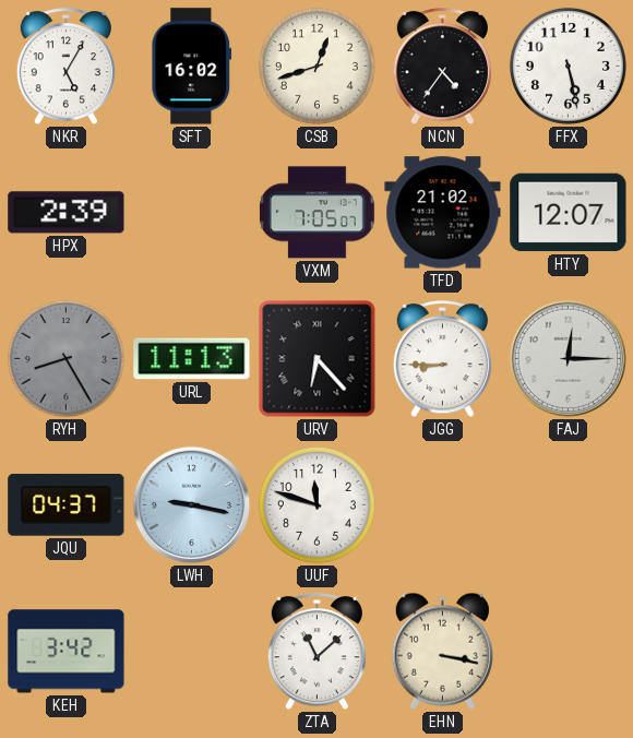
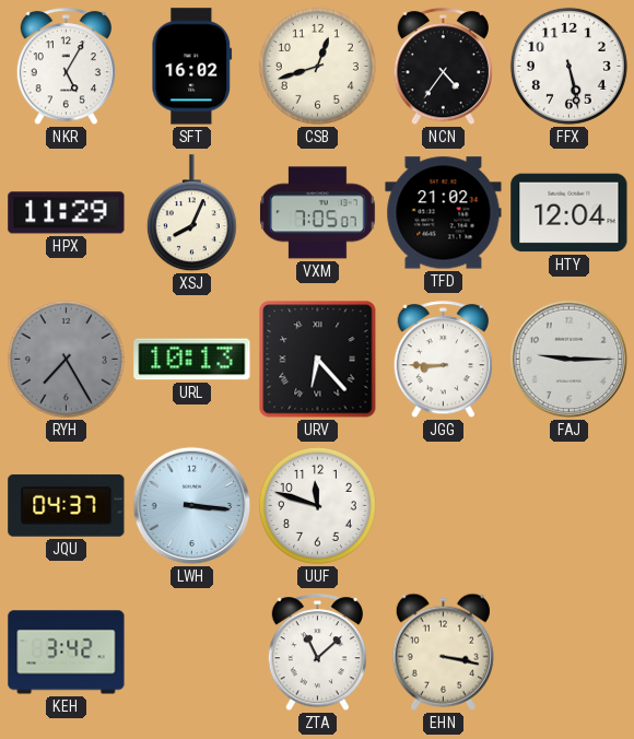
HPX: 2:39 -> 11:29 (67, 213)
XSJ: none -> 8:04 (191, 213)
HTY: 12:07 -> 12:04 (570, 213)
RYH: 8:25 -> 7:25 (66, 359)
URL: 11:13 -> 10:13 (192, 360)
FAJ: 12:15 -> 9:15 (570, 360)
LWH: 9:17 -> 3:16 (192, 506)
